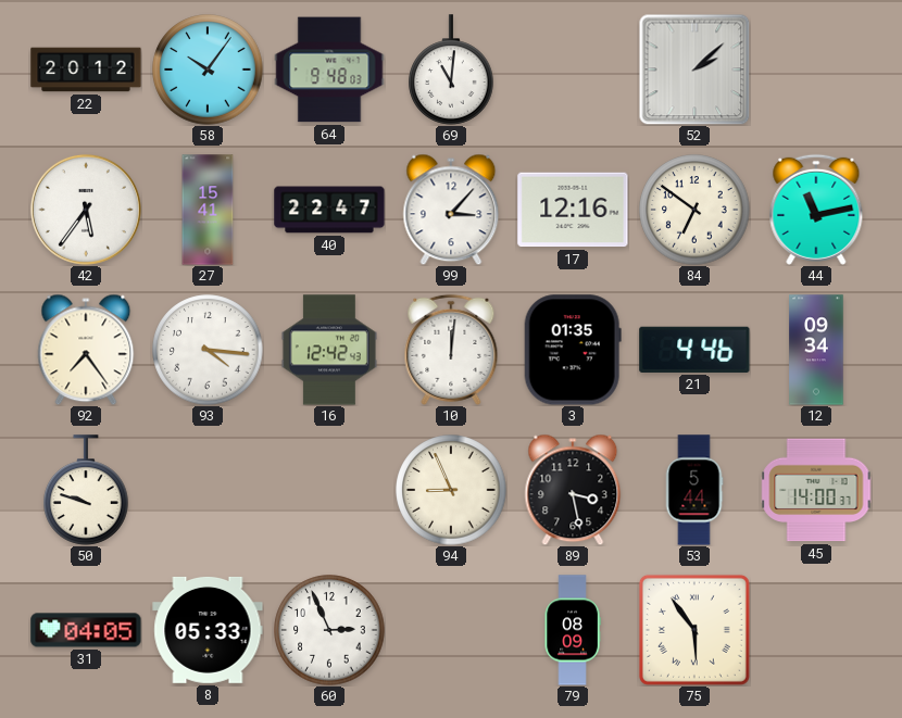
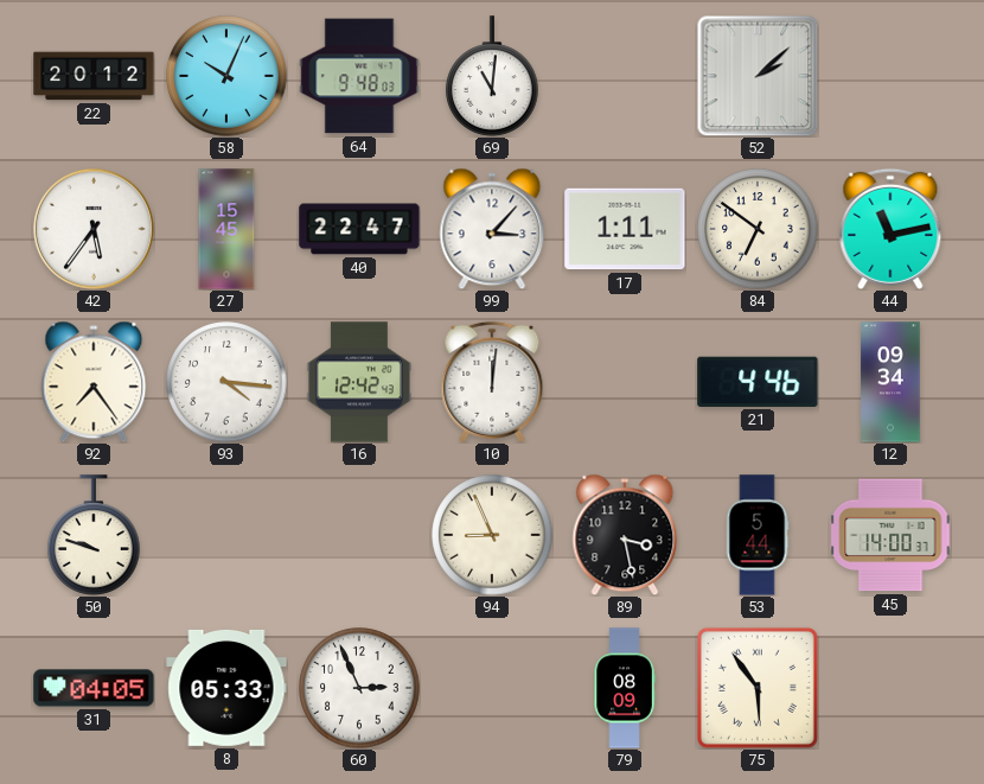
58: 10:06 -> 10:04 (226, 76)
27: 15:41 -> 15:45 (226, 229)
17: 12:16 -> 1:11 (625, 229)
3: 01:35 -> none (573, 350)
